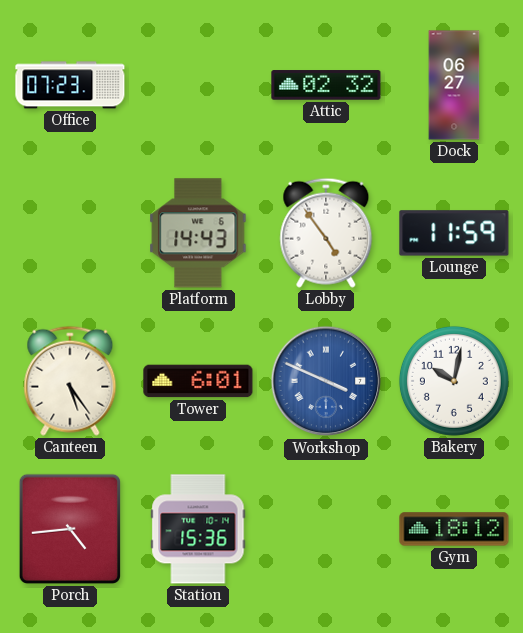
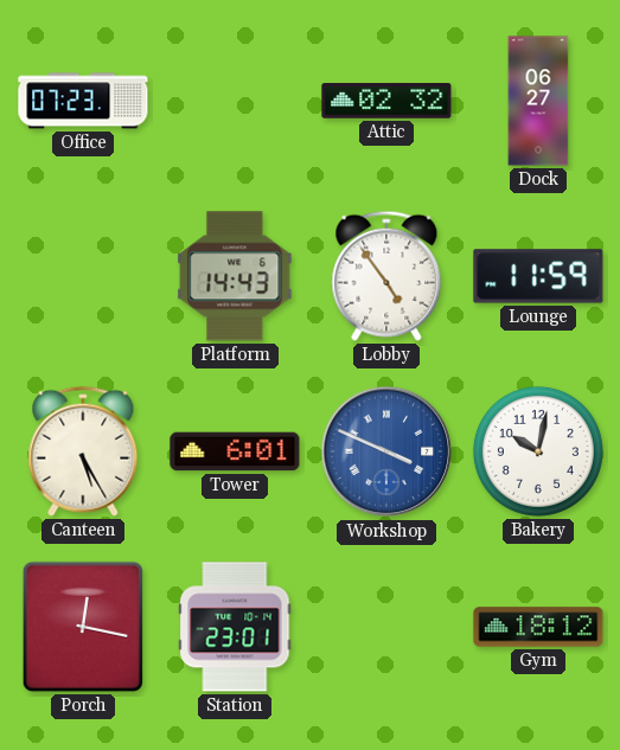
Canteen: 5:24 -> 5:25 (83, 451)
Porch: 4:44 -> 12:17 (83, 627)
Station: 15:36 -> 23:01 (235, 627)
